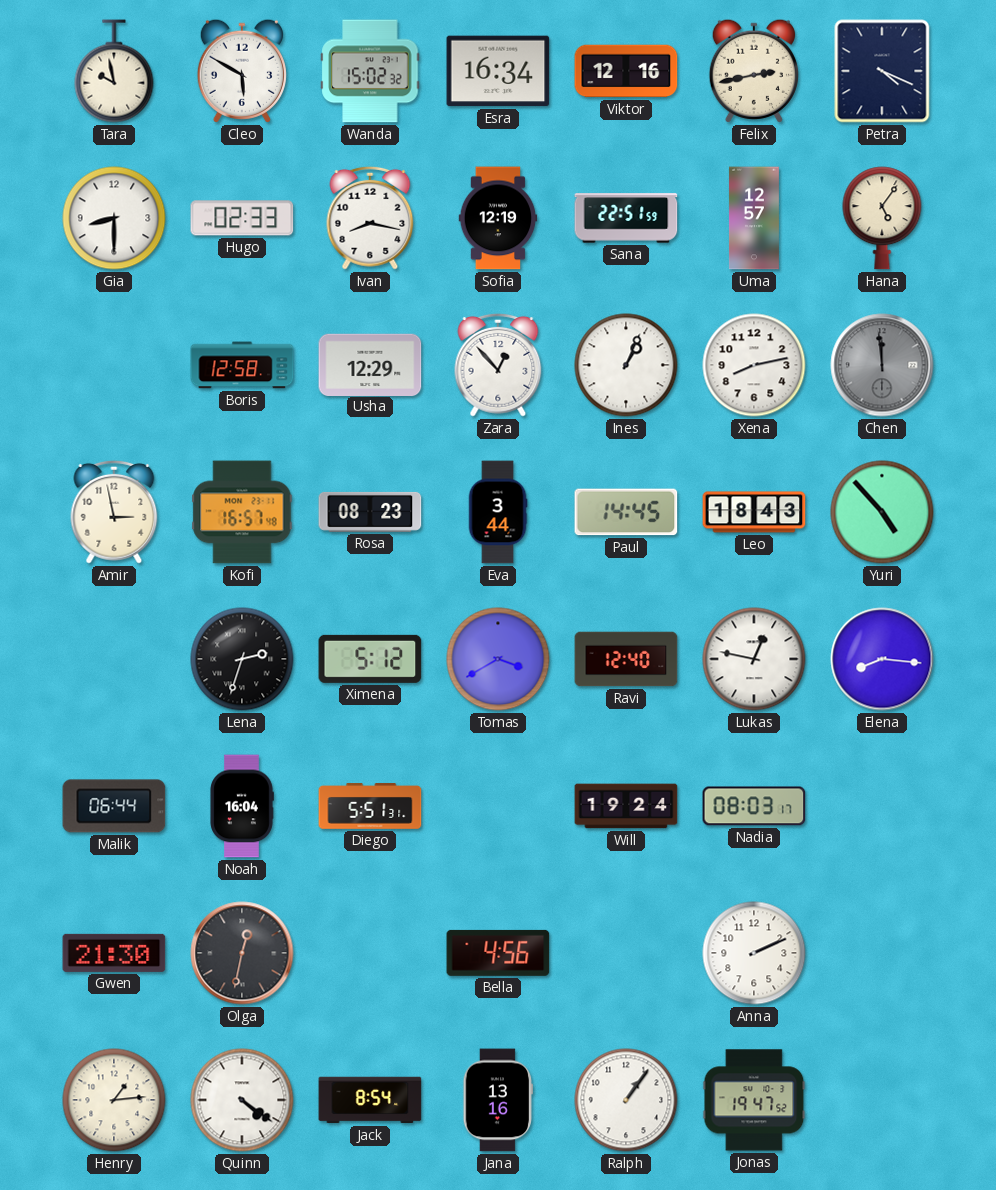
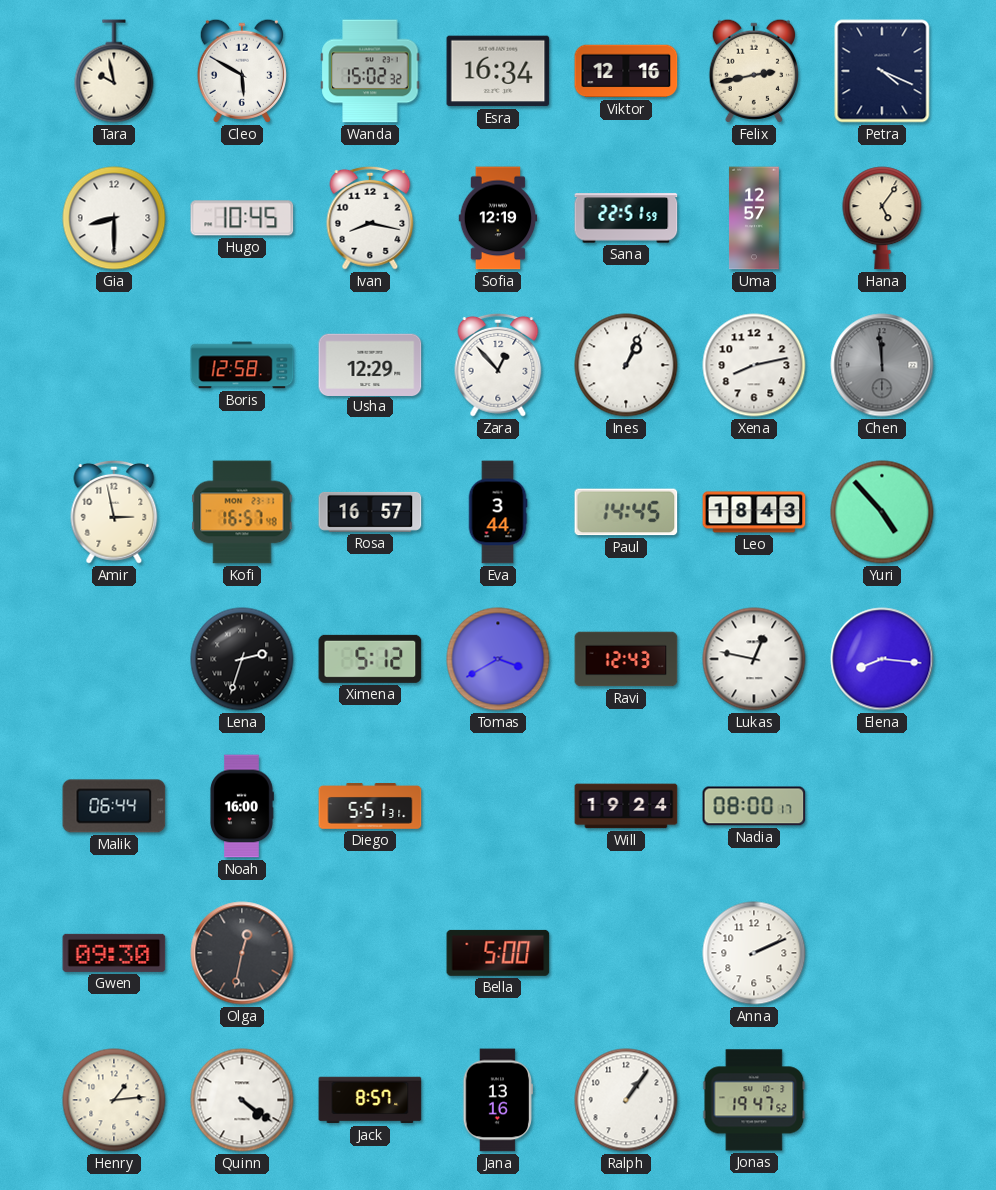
Hugo: 02:33 -> 10:45 (242, 218)
Rosa: 08:23 -> 16:57 (370, 512)
Ravi: 12:40 -> 12:43 (626, 659)
Noah: 16:04 -> 16:00 (242, 806)
Nadia: 08:03 -> 08:00 (754, 806)
Gwen: 21:30 -> 09:30 (114, 953)
Bella: 4:56 -> 5:00 (498, 953)
Jack: 8:54 -> 8:57 (370, 1100)
